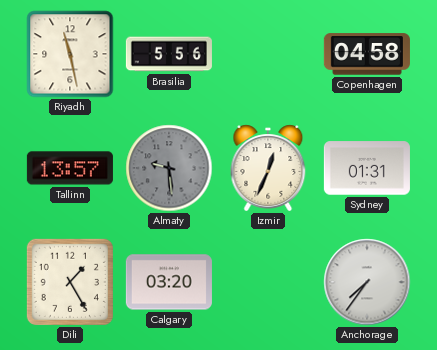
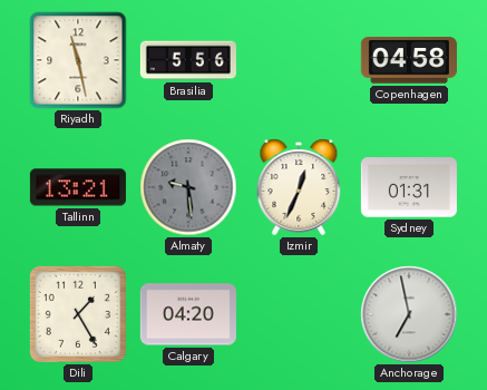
Tallinn: 13:57 -> 13:21 (78, 187)
Calgary: 03:20 -> 04:20 (188, 314)
Anchorage: 7:36 -> 6:58 (409, 314)
